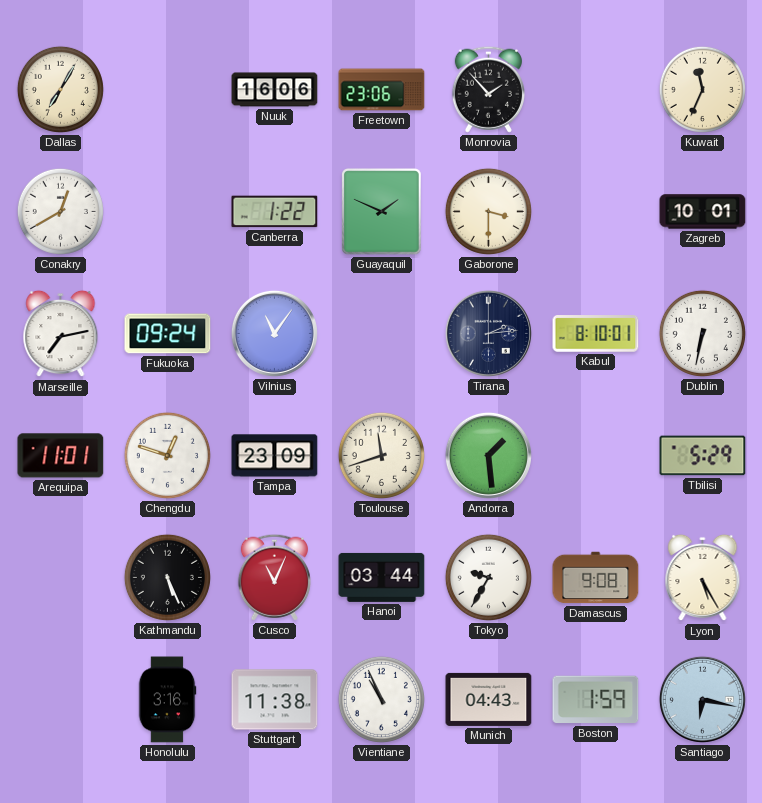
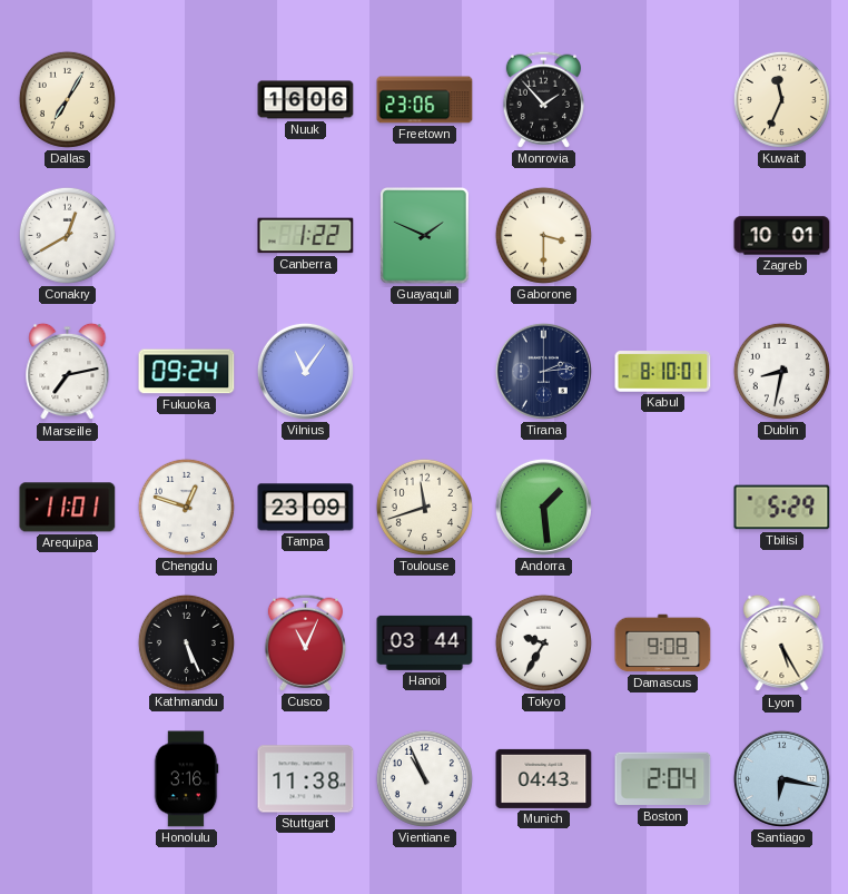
Dublin: 6:32 -> 8:32 (781, 371)
Boston: 1:59 -> 2:04 (663, 779)
